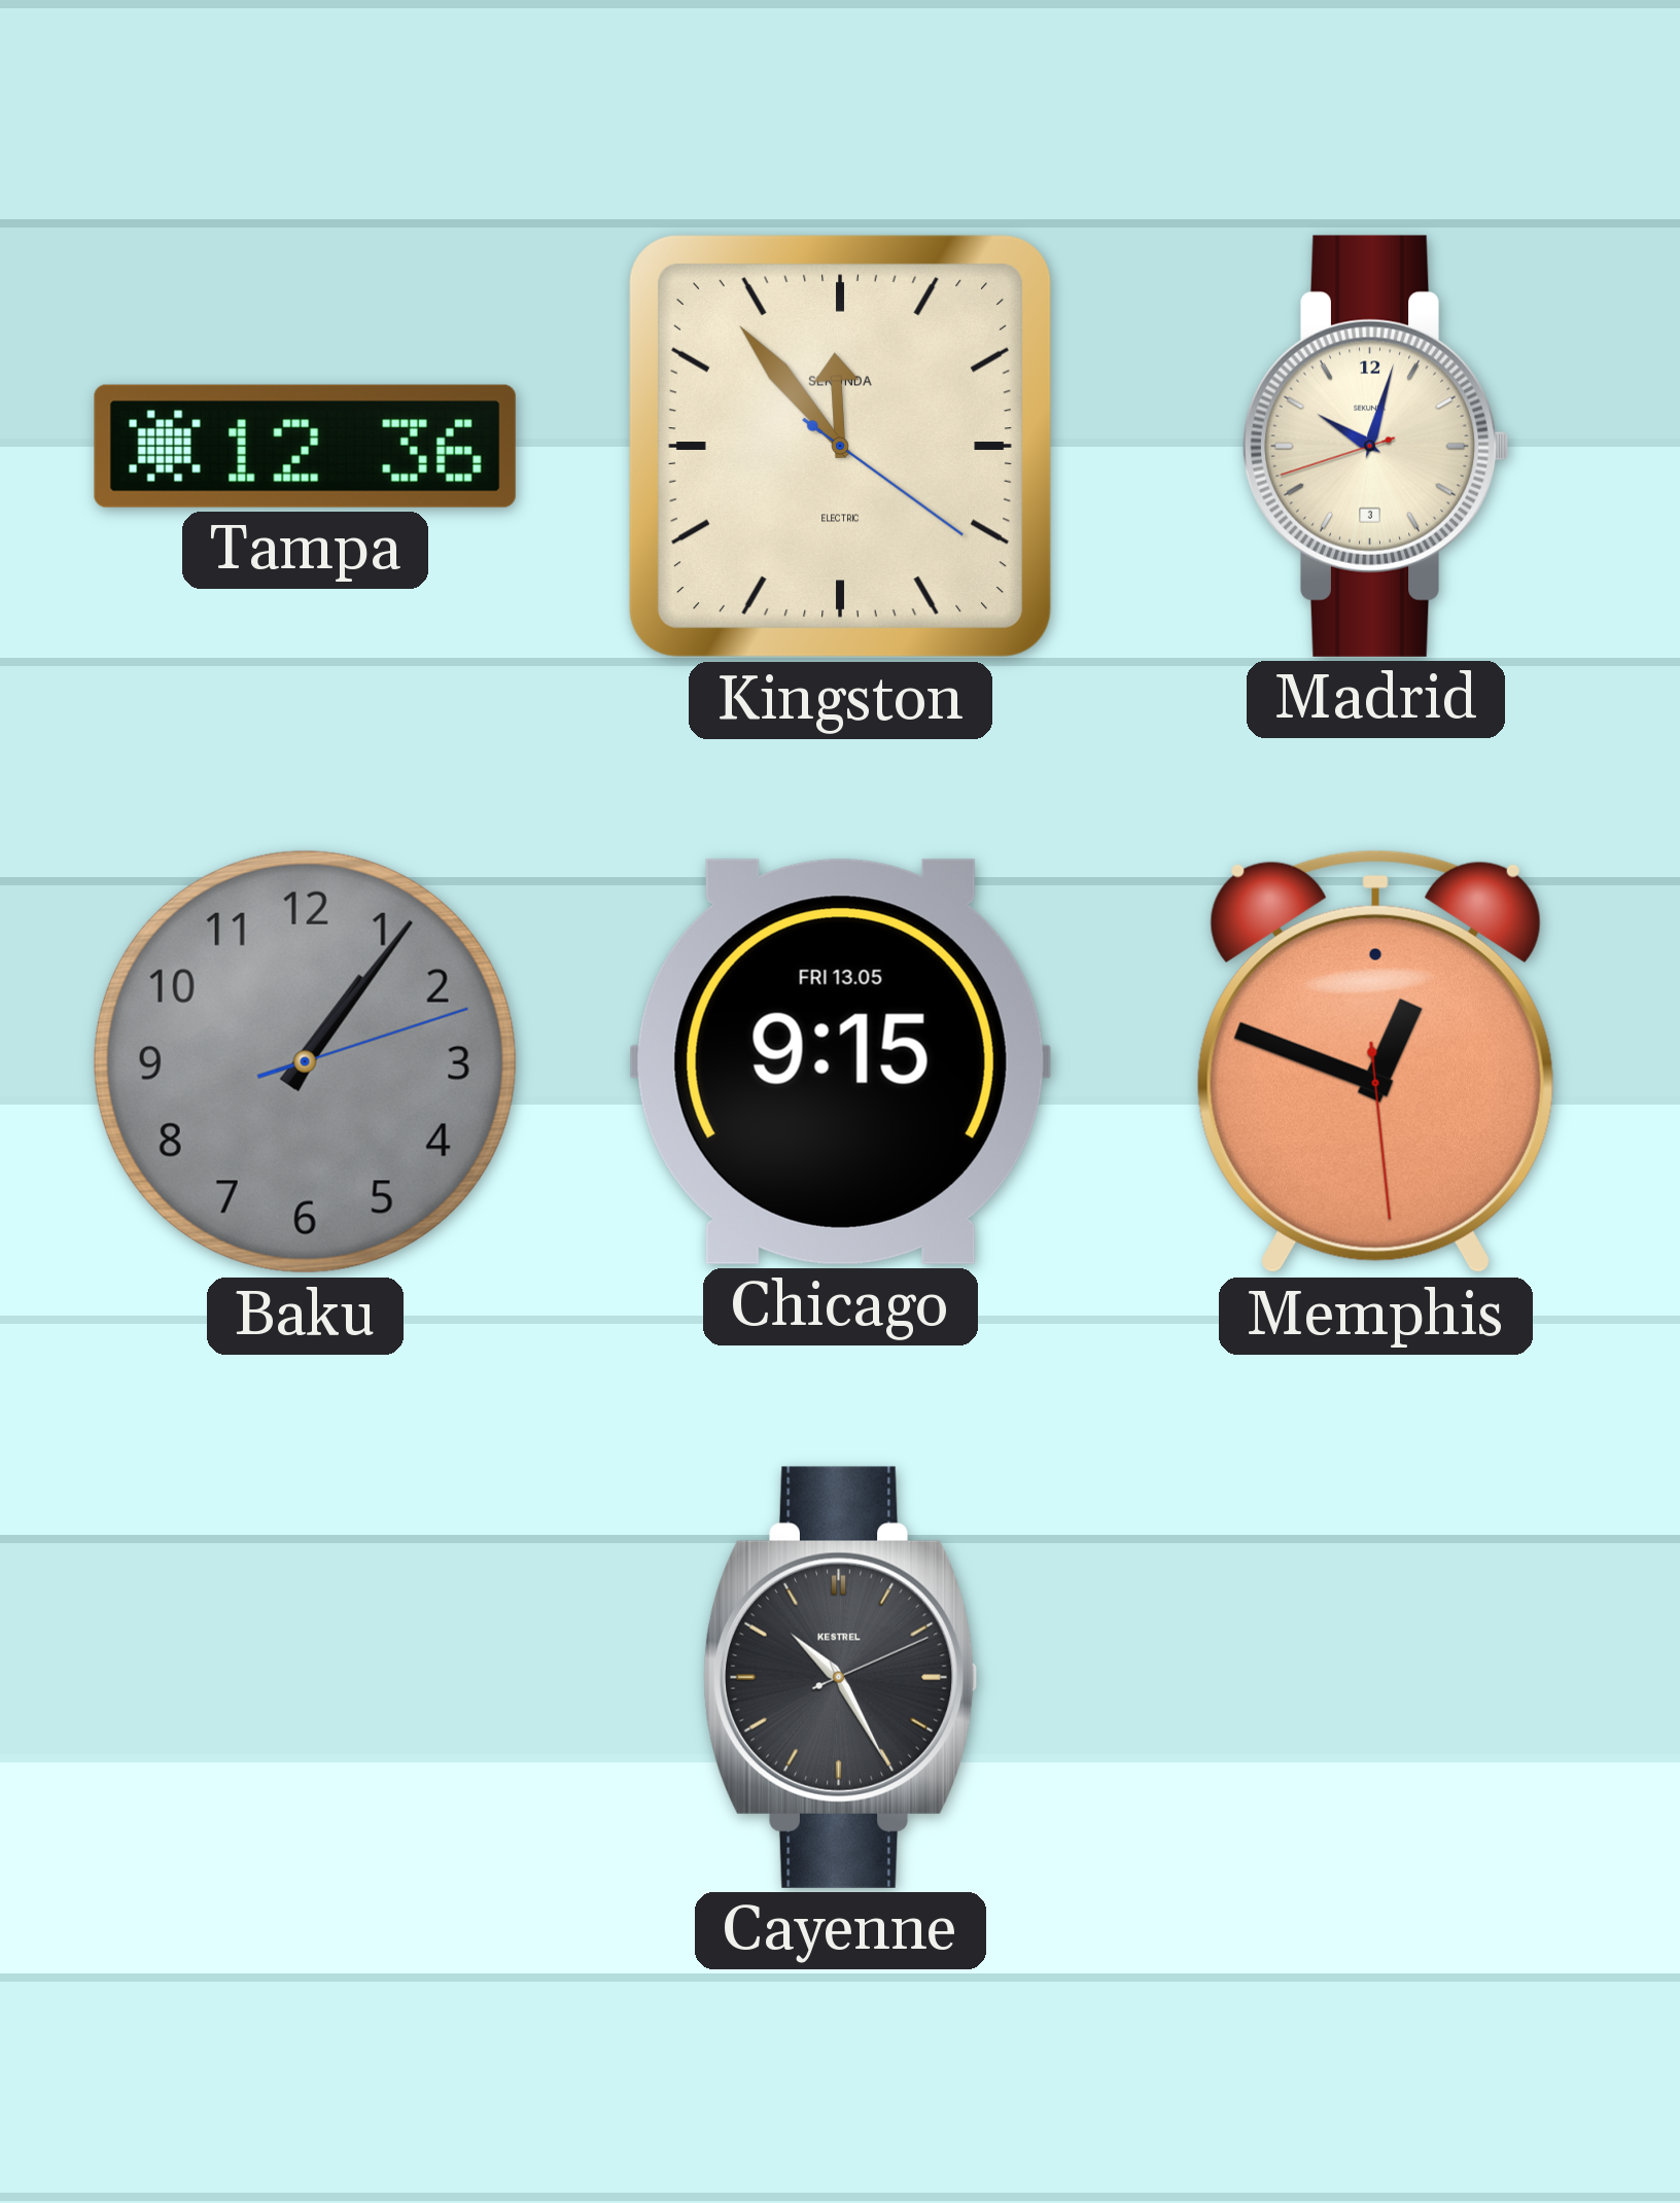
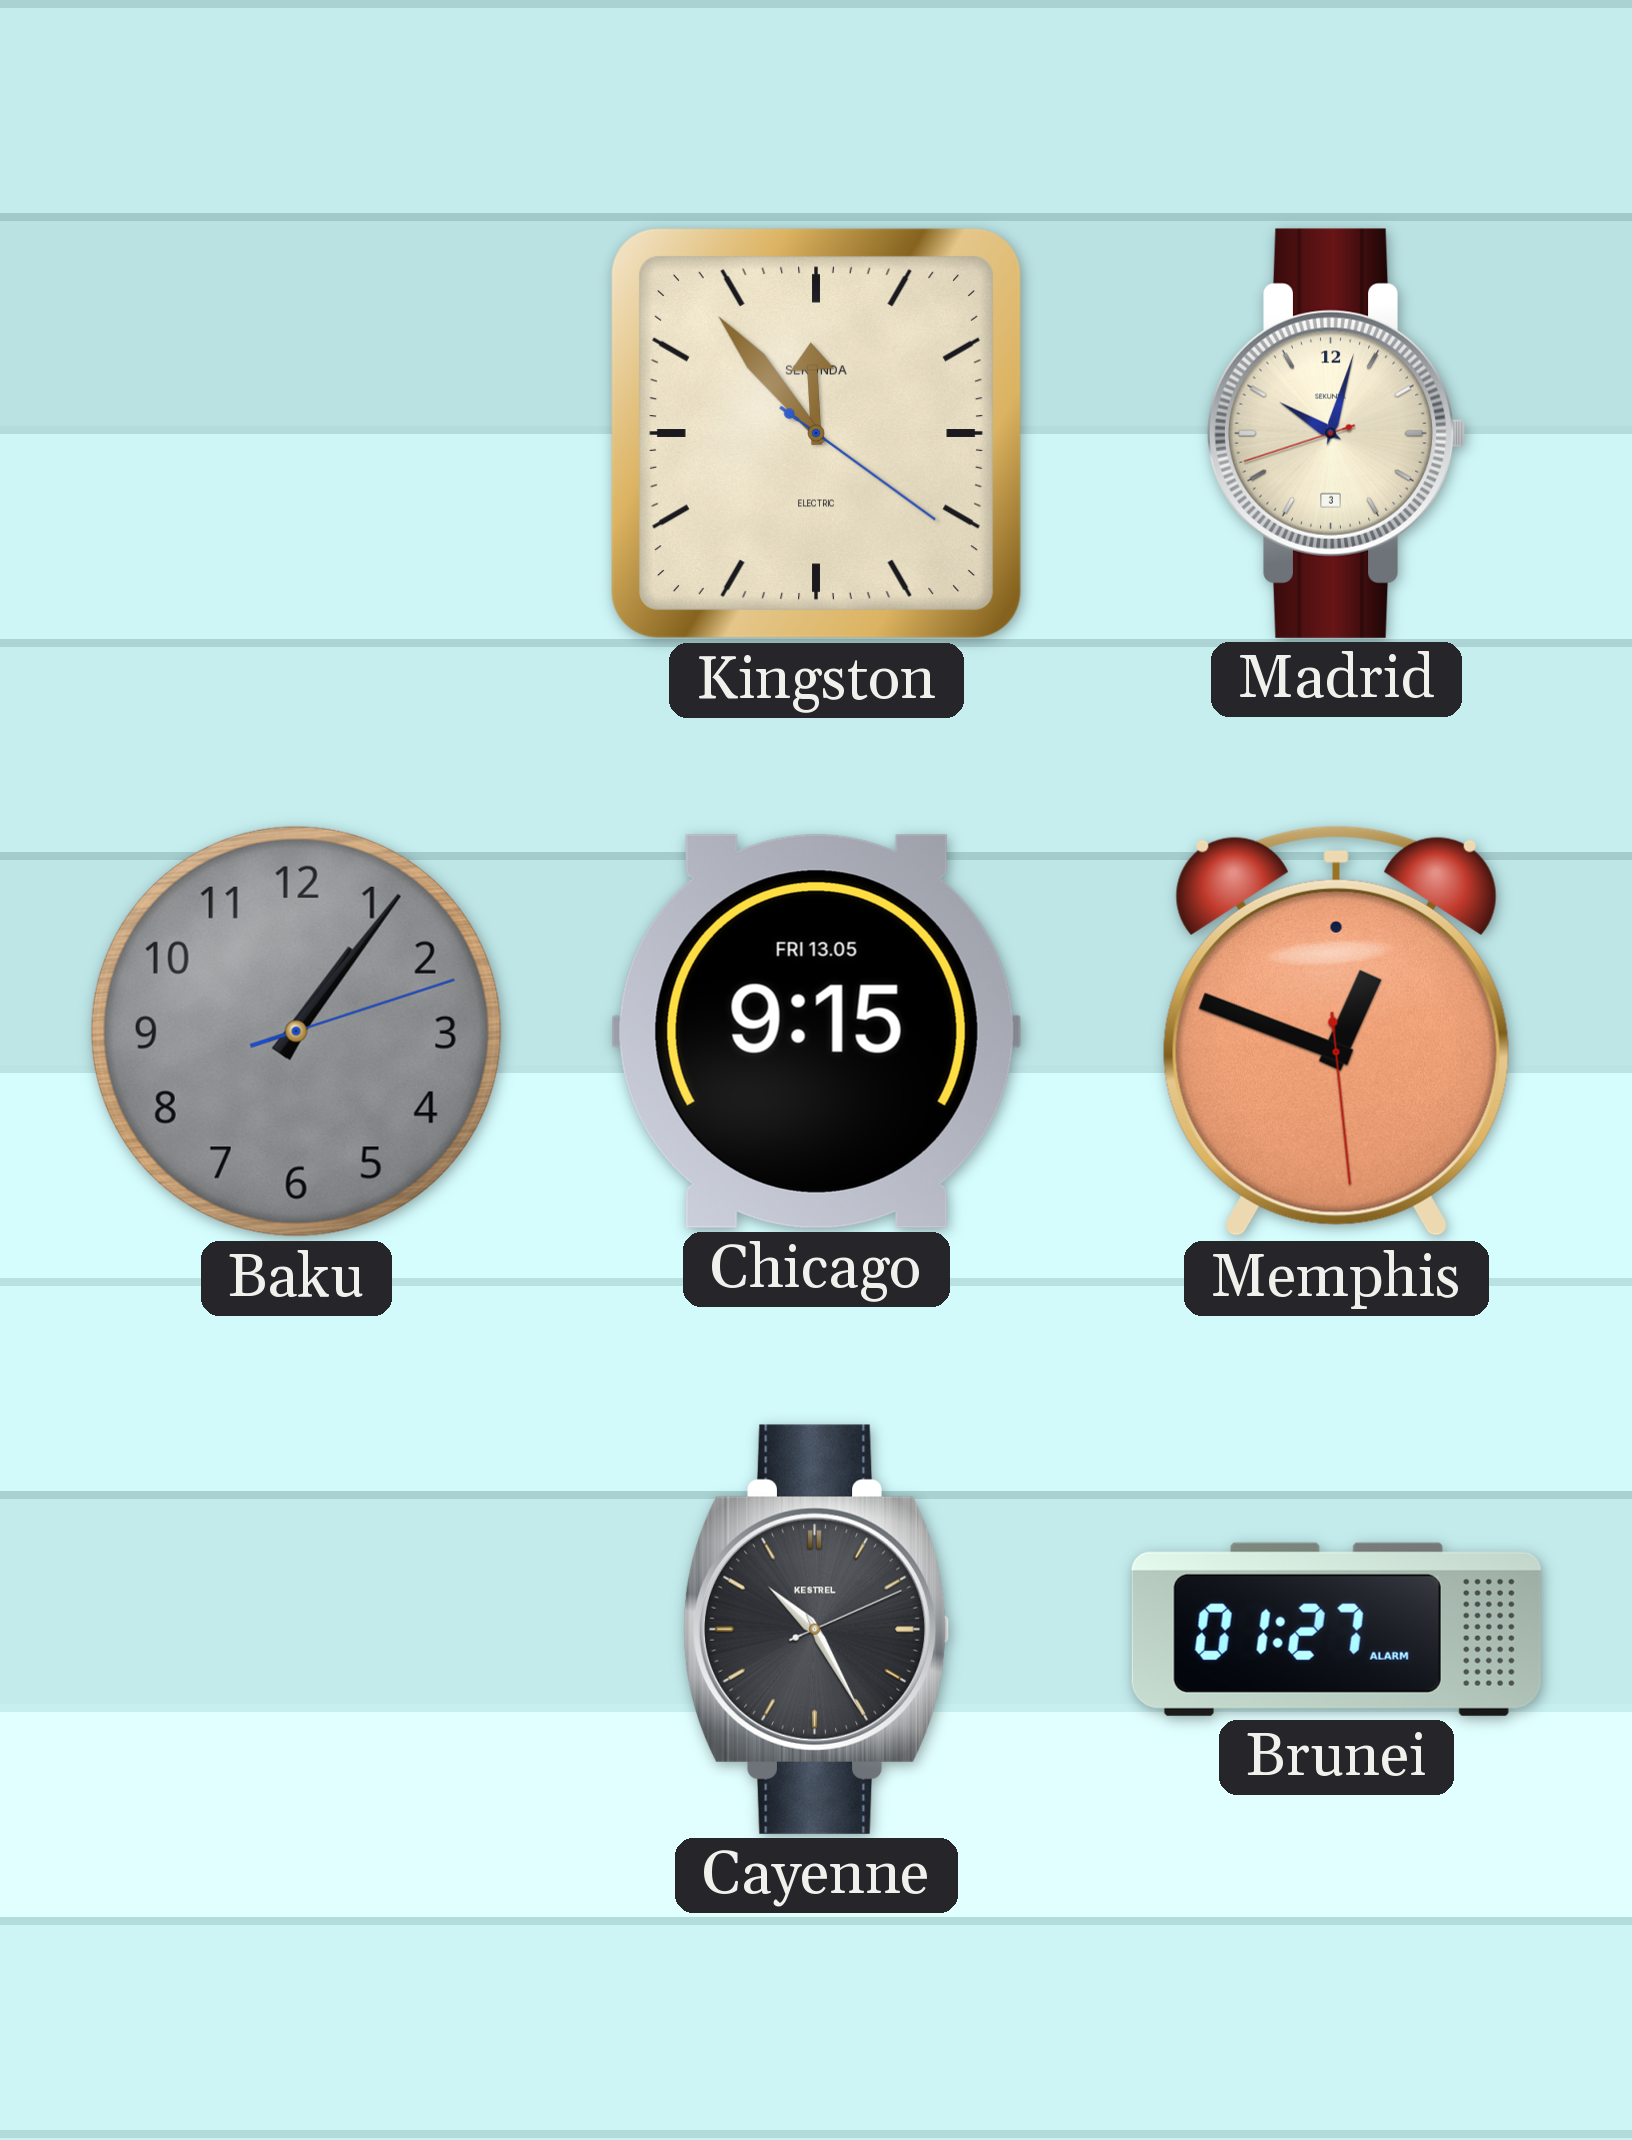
Tampa: 12:36 -> none (305, 446)
Brunei: none -> 01:27 (1336, 1629)
